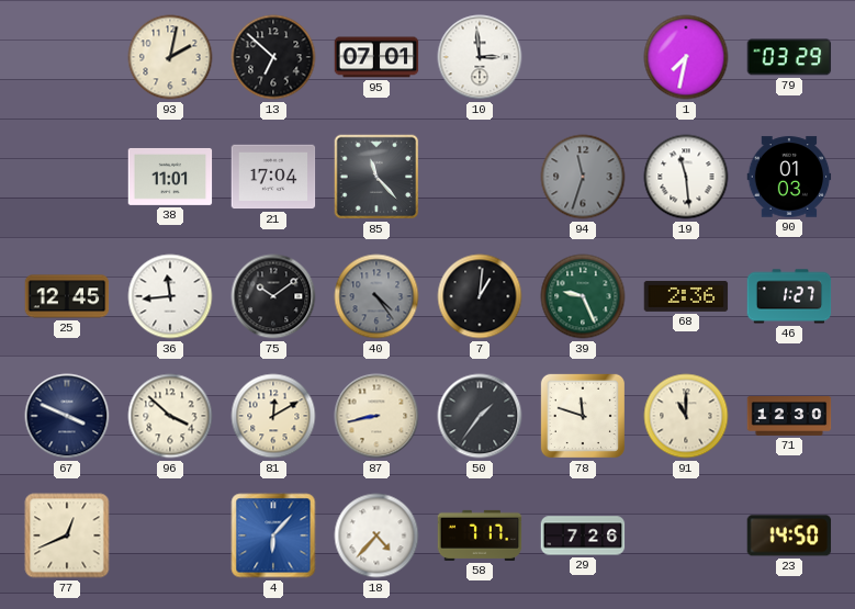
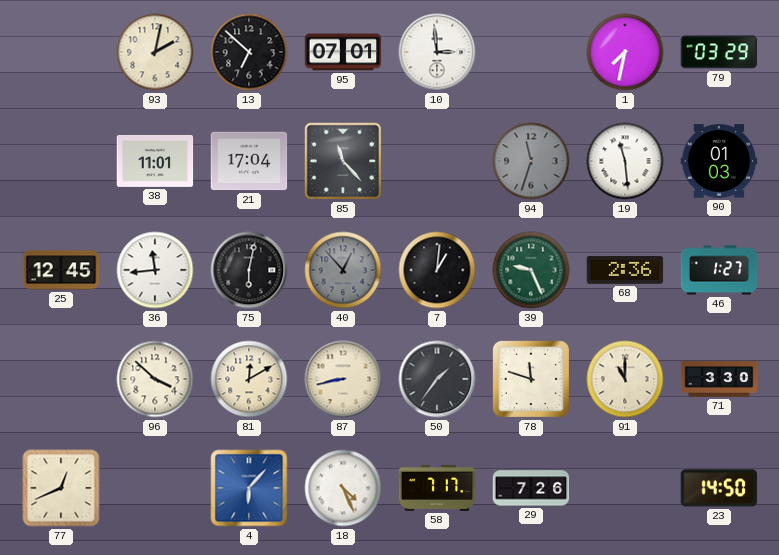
75: 10:09 -> 6:02 (249, 270)
40: 4:24 -> 12:53 (343, 270)
67: 3:49 -> none (67, 416)
71: 12:30 -> 3:30 (719, 380)
18: 4:37 -> 4:26 (343, 488)
